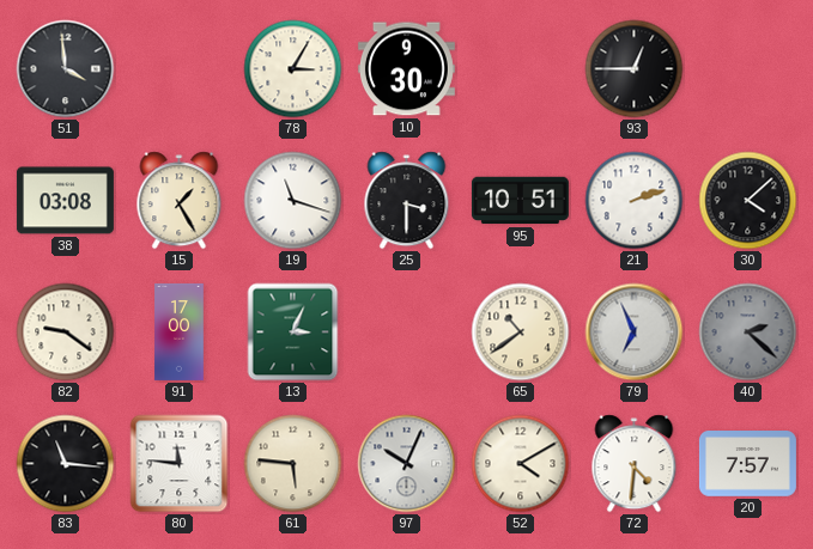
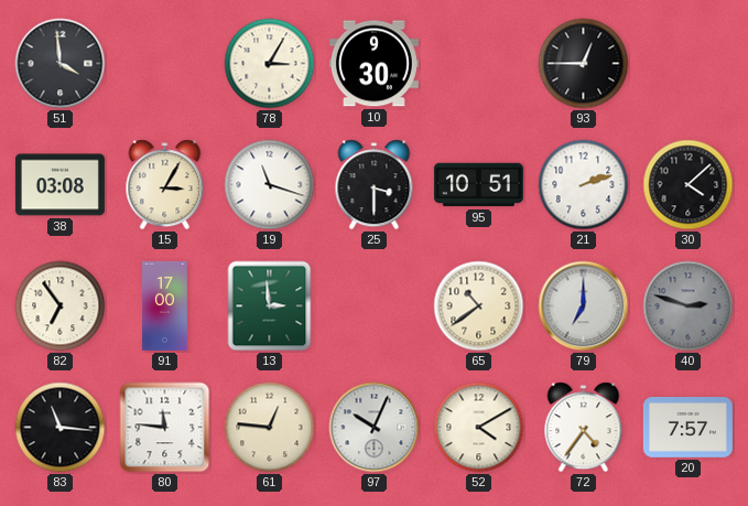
15: 1:25 -> 3:05 (165, 185)
82: 9:21 -> 6:54 (61, 306)
13: 3:04 -> 2:59 (270, 306)
79: 6:56 -> 7:00 (584, 306)
40: 2:22 -> 2:48 (689, 306)
61: 5:46 -> 12:46 (270, 428)
72: 4:31 -> 4:36 (584, 428)
